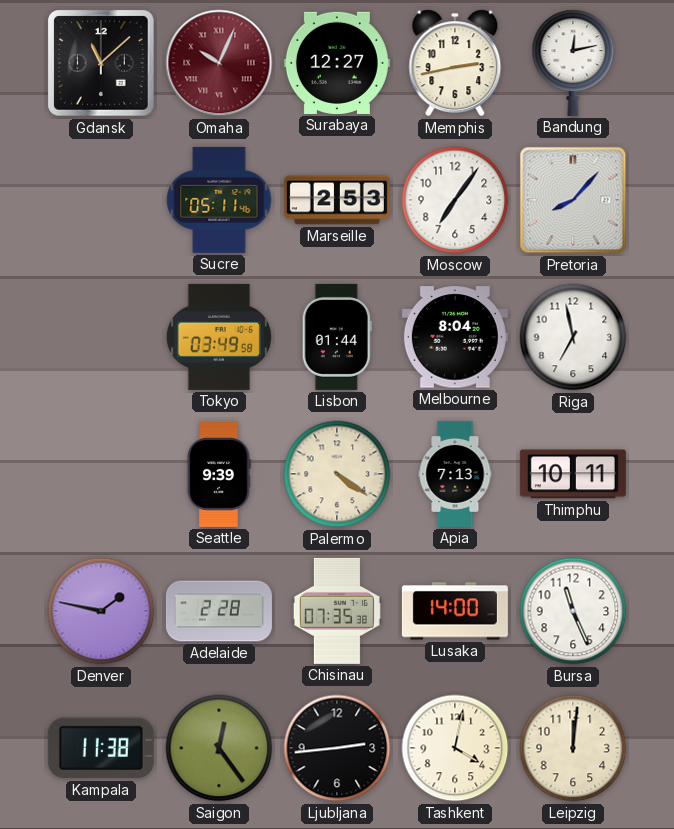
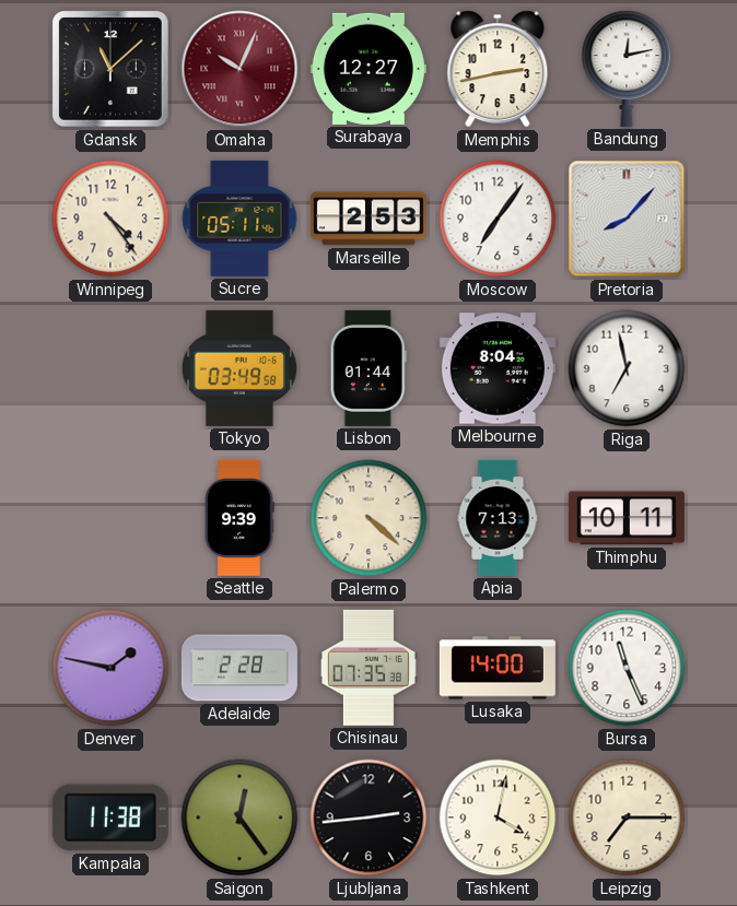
Winnipeg: none -> 4:24 (110, 219)
Palermo: 4:21 -> 4:22 (368, 518)
Leipzig: 12:01 -> 7:15 (627, 817)
